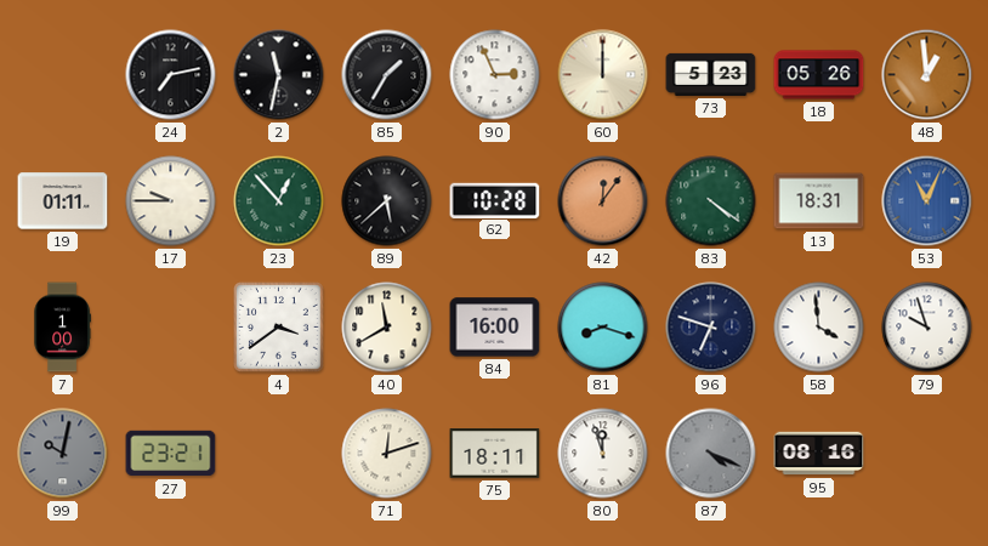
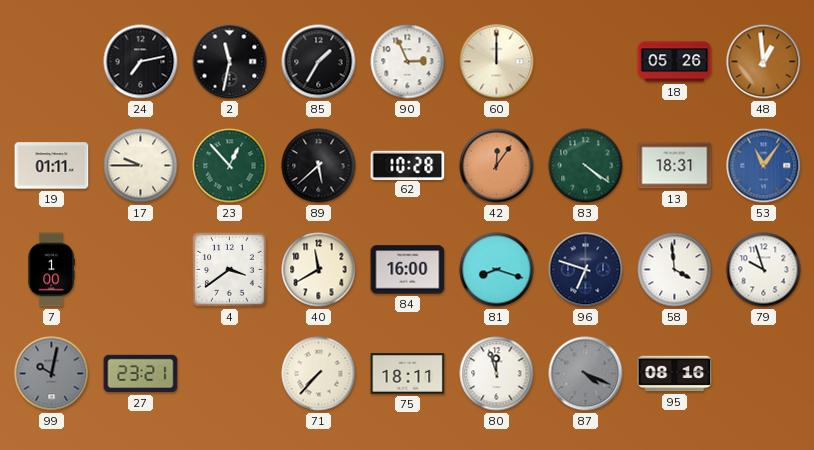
73: 5:23 -> none (711, 74)
53: 11:04 -> 11:06 (764, 166)
71: 12:12 -> 7:37 (319, 374)
